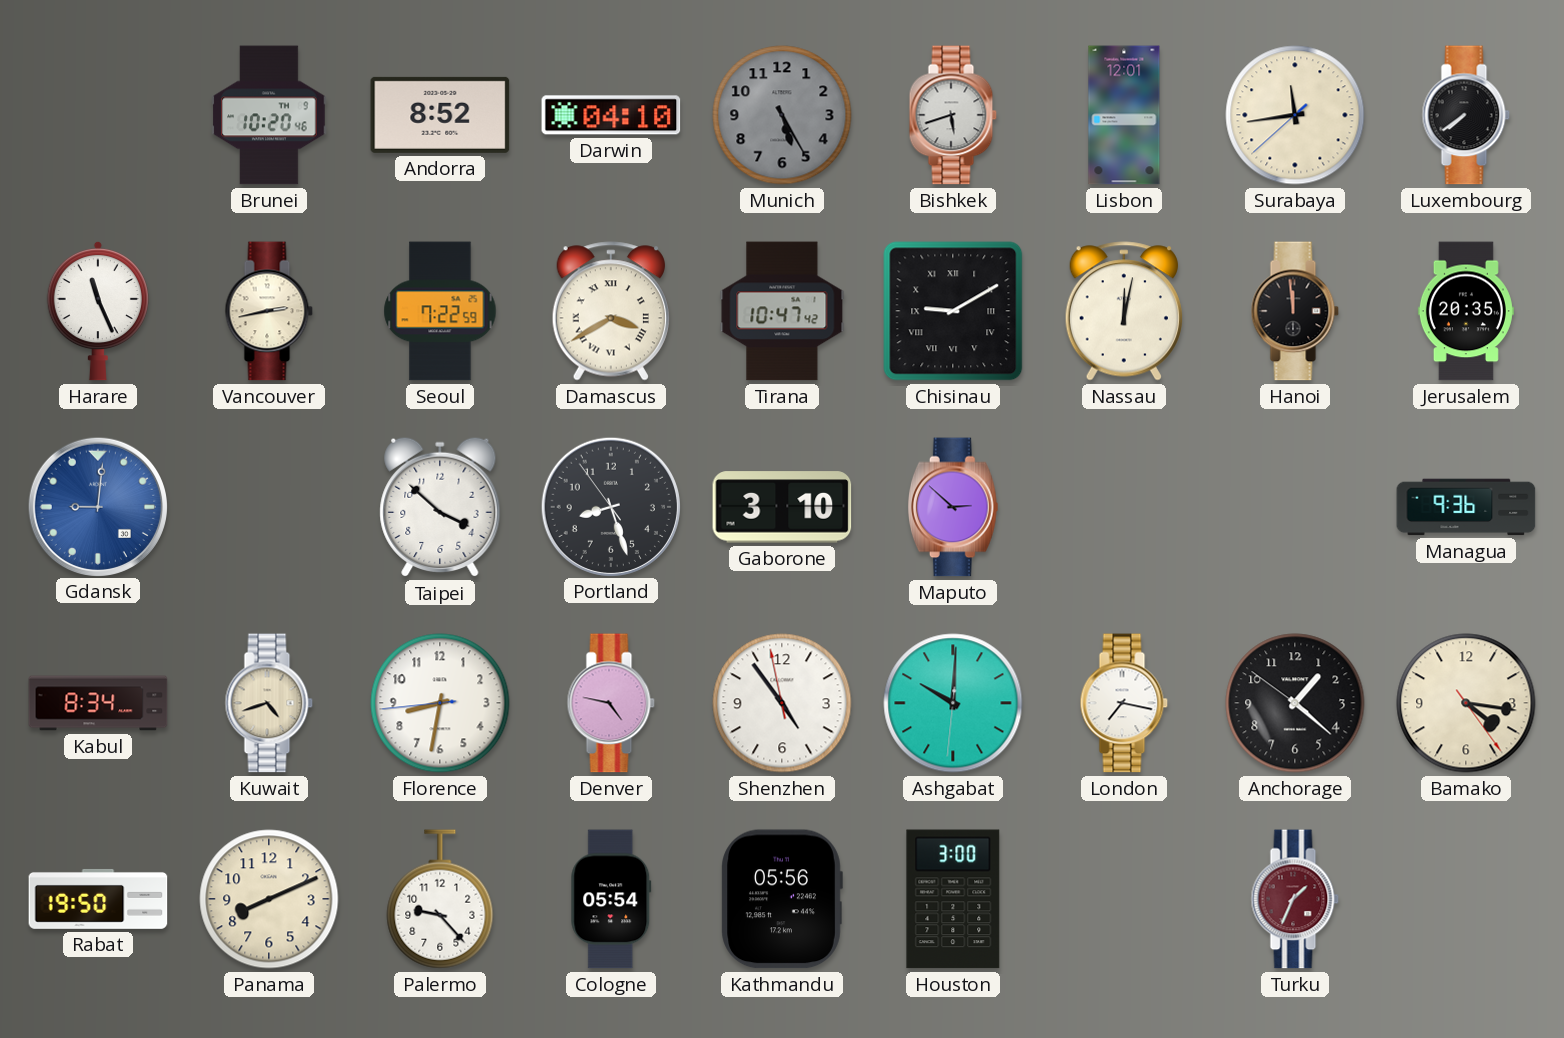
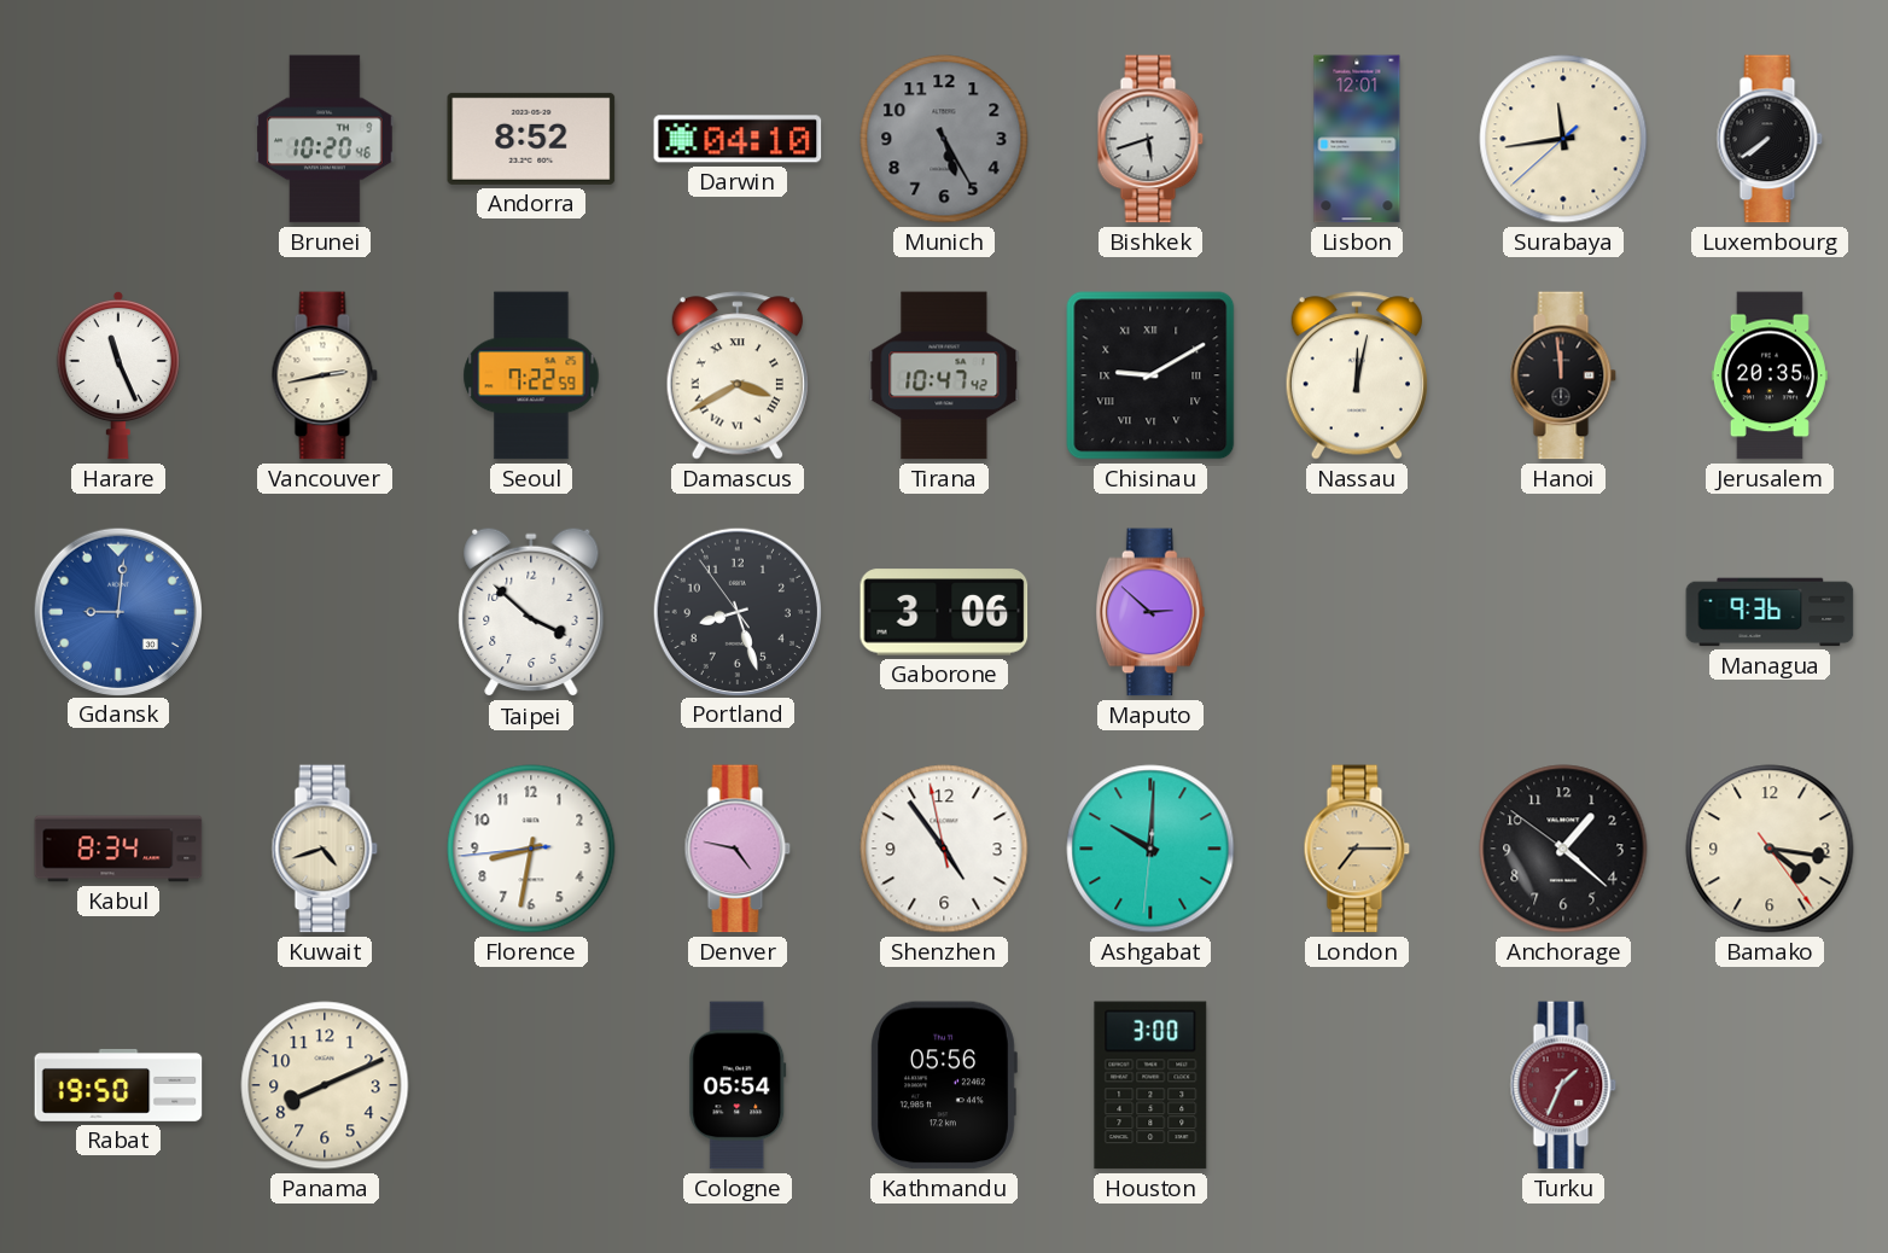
Gaborone: 3:10 -> 3:06 (944, 612)
London: 7:17 -> 7:15 (1357, 849)
London dial: white -> champagne (1357, 849)
Palermo: 9:23 -> none (440, 899)
